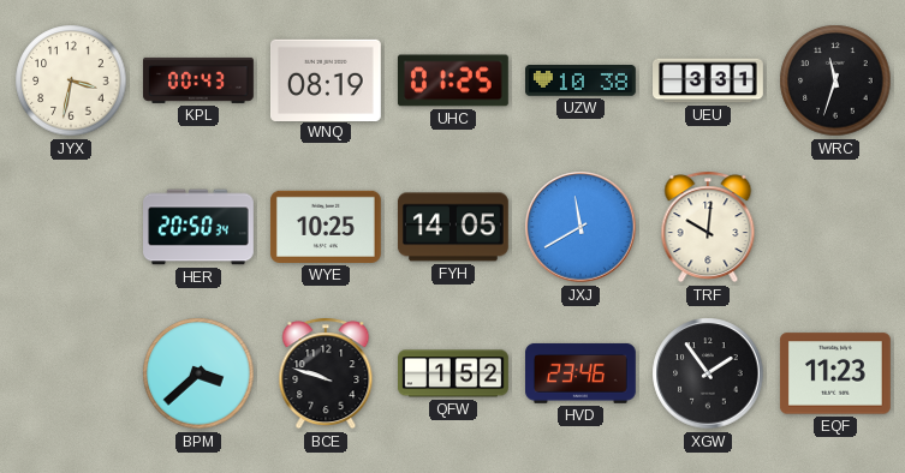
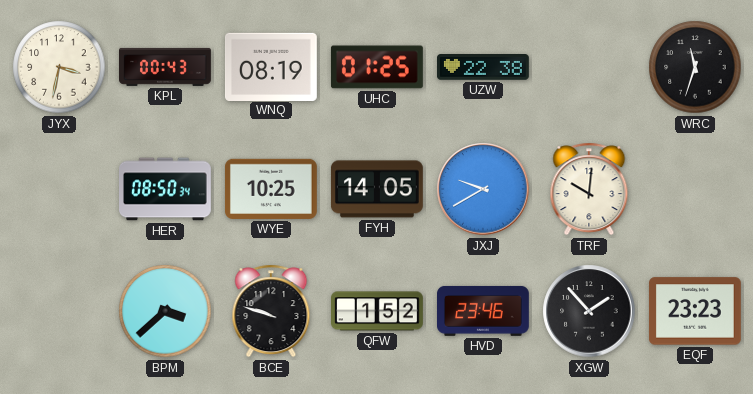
UZW: 10:38 -> 22:38 (484, 68)
UEU: 3:31 -> none (709, 80)
HER: 20:50 -> 08:50 (166, 189)
JXJ: 11:40 -> 9:40 (483, 189)
XGW: 1:54 -> 1:53 (589, 311)
EQF: 11:23 -> 23:23 (695, 311)
